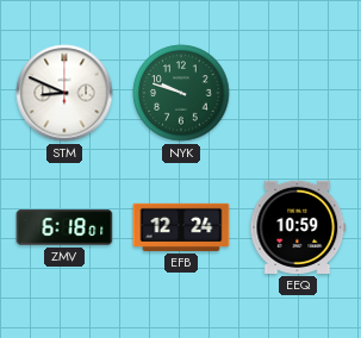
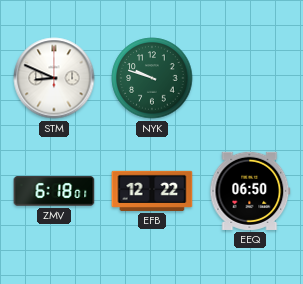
EFB: 12:24 -> 12:22 (152, 191)
EEQ: 10:59 -> 06:50 (250, 191)
